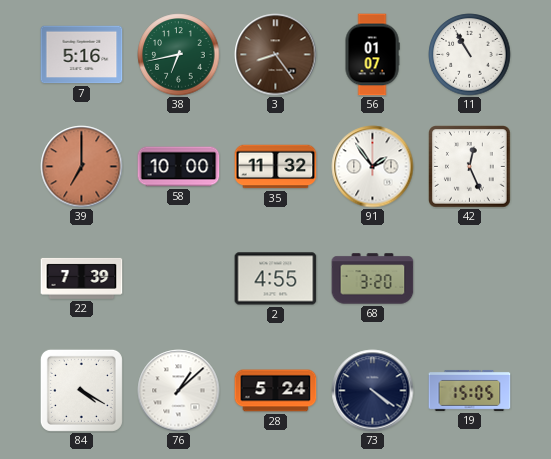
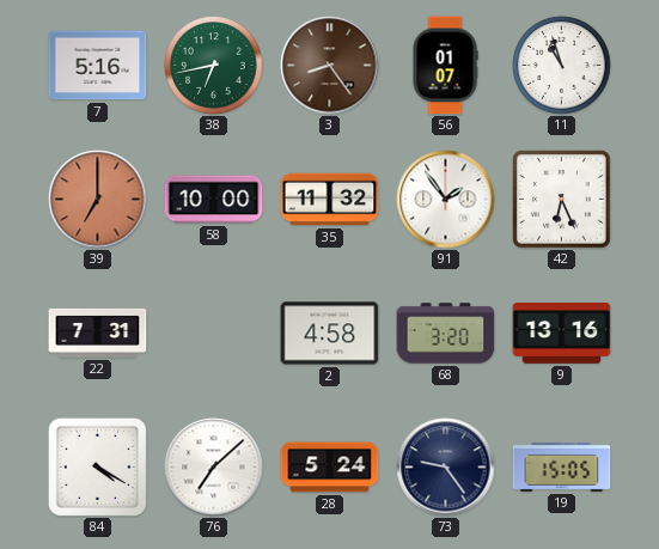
11: 10:55 -> 10:57 (562, 66)
42: 12:26 -> 6:26 (562, 200)
22: 7:39 -> 7:31 (98, 333)
2: 4:55 -> 4:58 (330, 334)
9: none -> 13:16 (562, 334)
76: 1:08 -> 7:08 (214, 468)
73: 4:21 -> 9:24 (446, 468)
